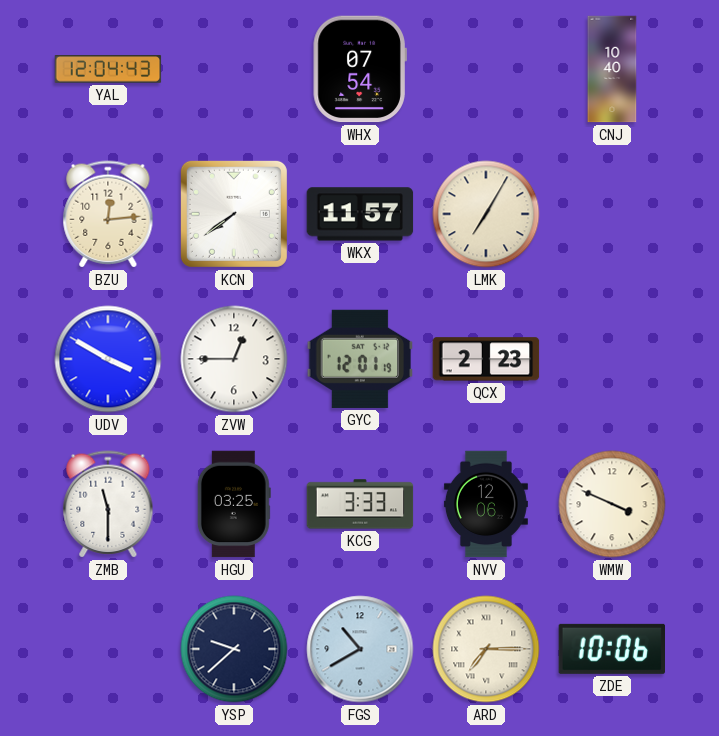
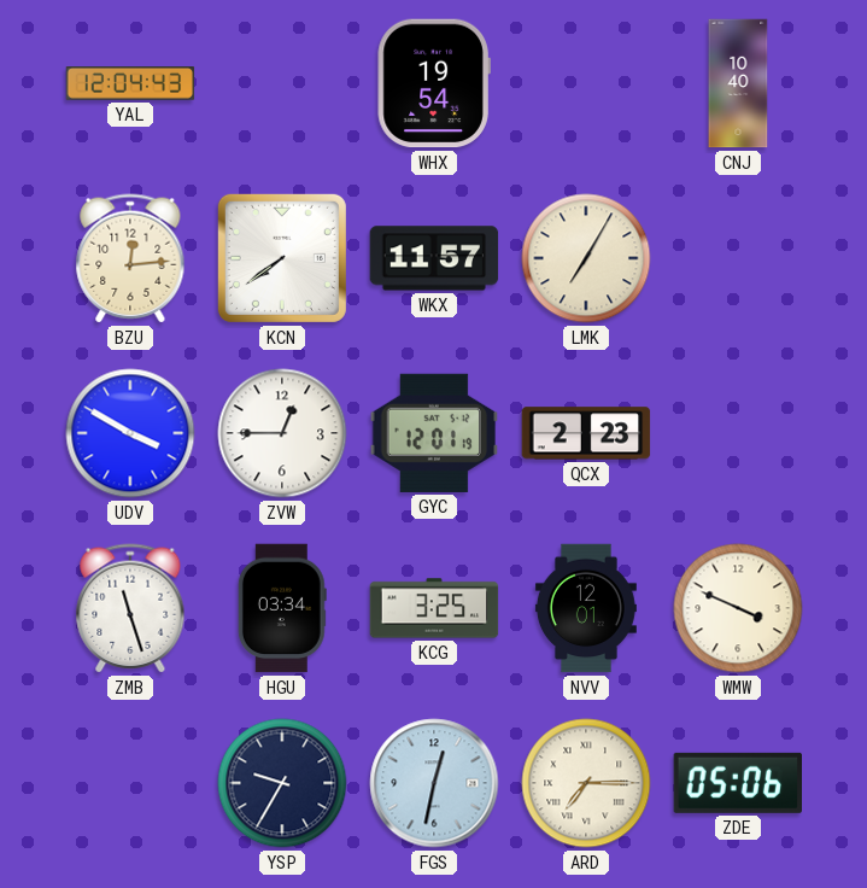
WHX: 07:54 -> 19:54 (434, 83)
ZMB: 11:30 -> 11:27 (130, 608)
HGU: 03:25 -> 03:34 (282, 608)
KCG: 3:33 -> 3:25 (434, 608)
NVV: 12:06 -> 12:01 (586, 608)
YSP: 9:38 -> 9:35 (282, 783)
FGS: 10:40 -> 12:32 (434, 783)
ZDE: 10:06 -> 05:06 (737, 783)
